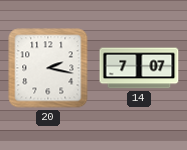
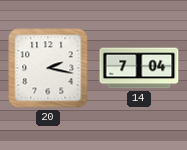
14: 7:07 -> 7:04 (139, 68)
